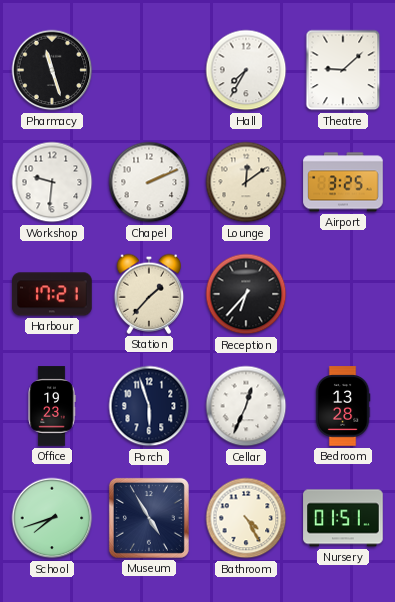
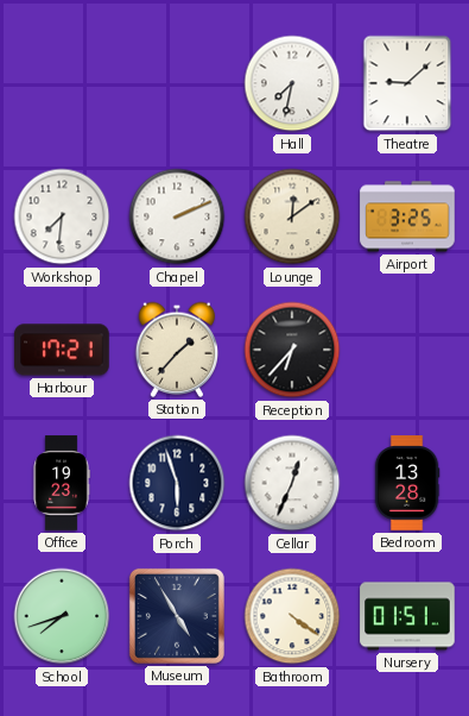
Pharmacy: 11:27 -> none (52, 70)
Hall: 7:35 -> 7:32 (292, 83)
Workshop: 9:31 -> 7:31 (62, 216)
Bathroom: 4:25 -> 4:21 (292, 616)
